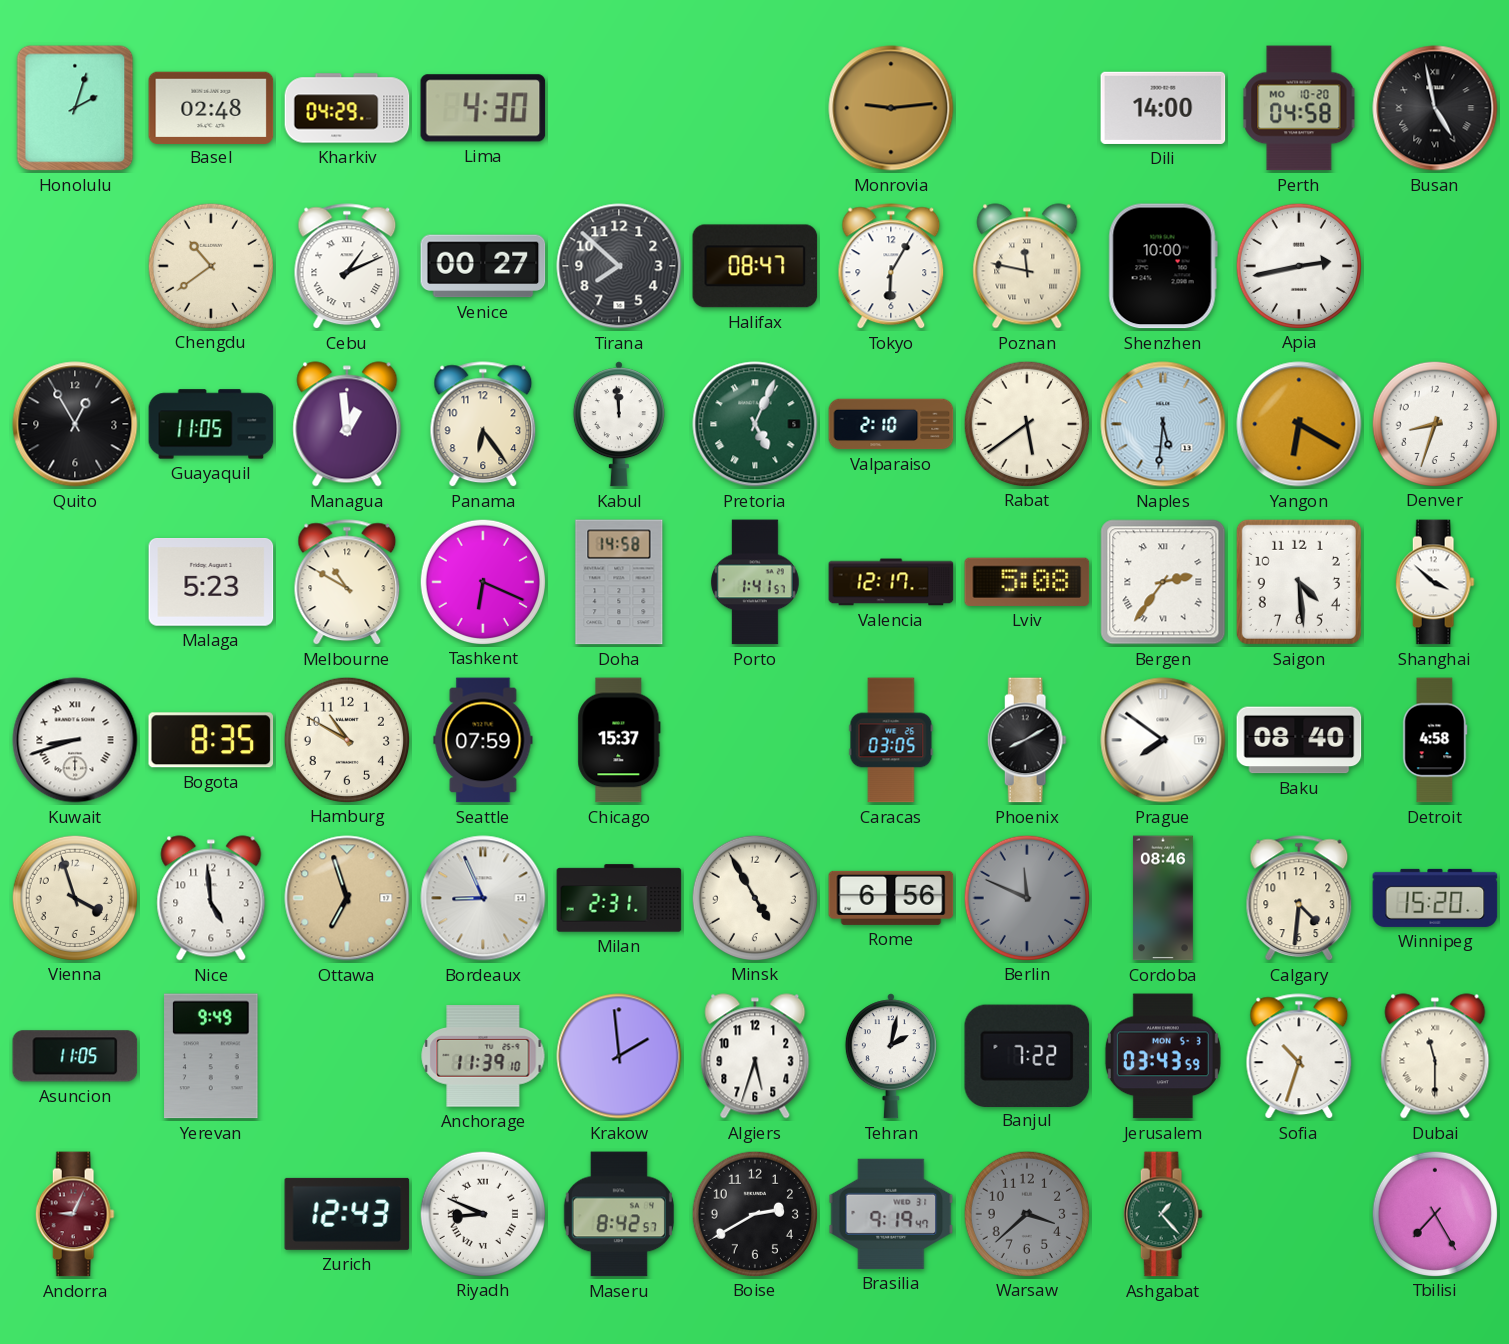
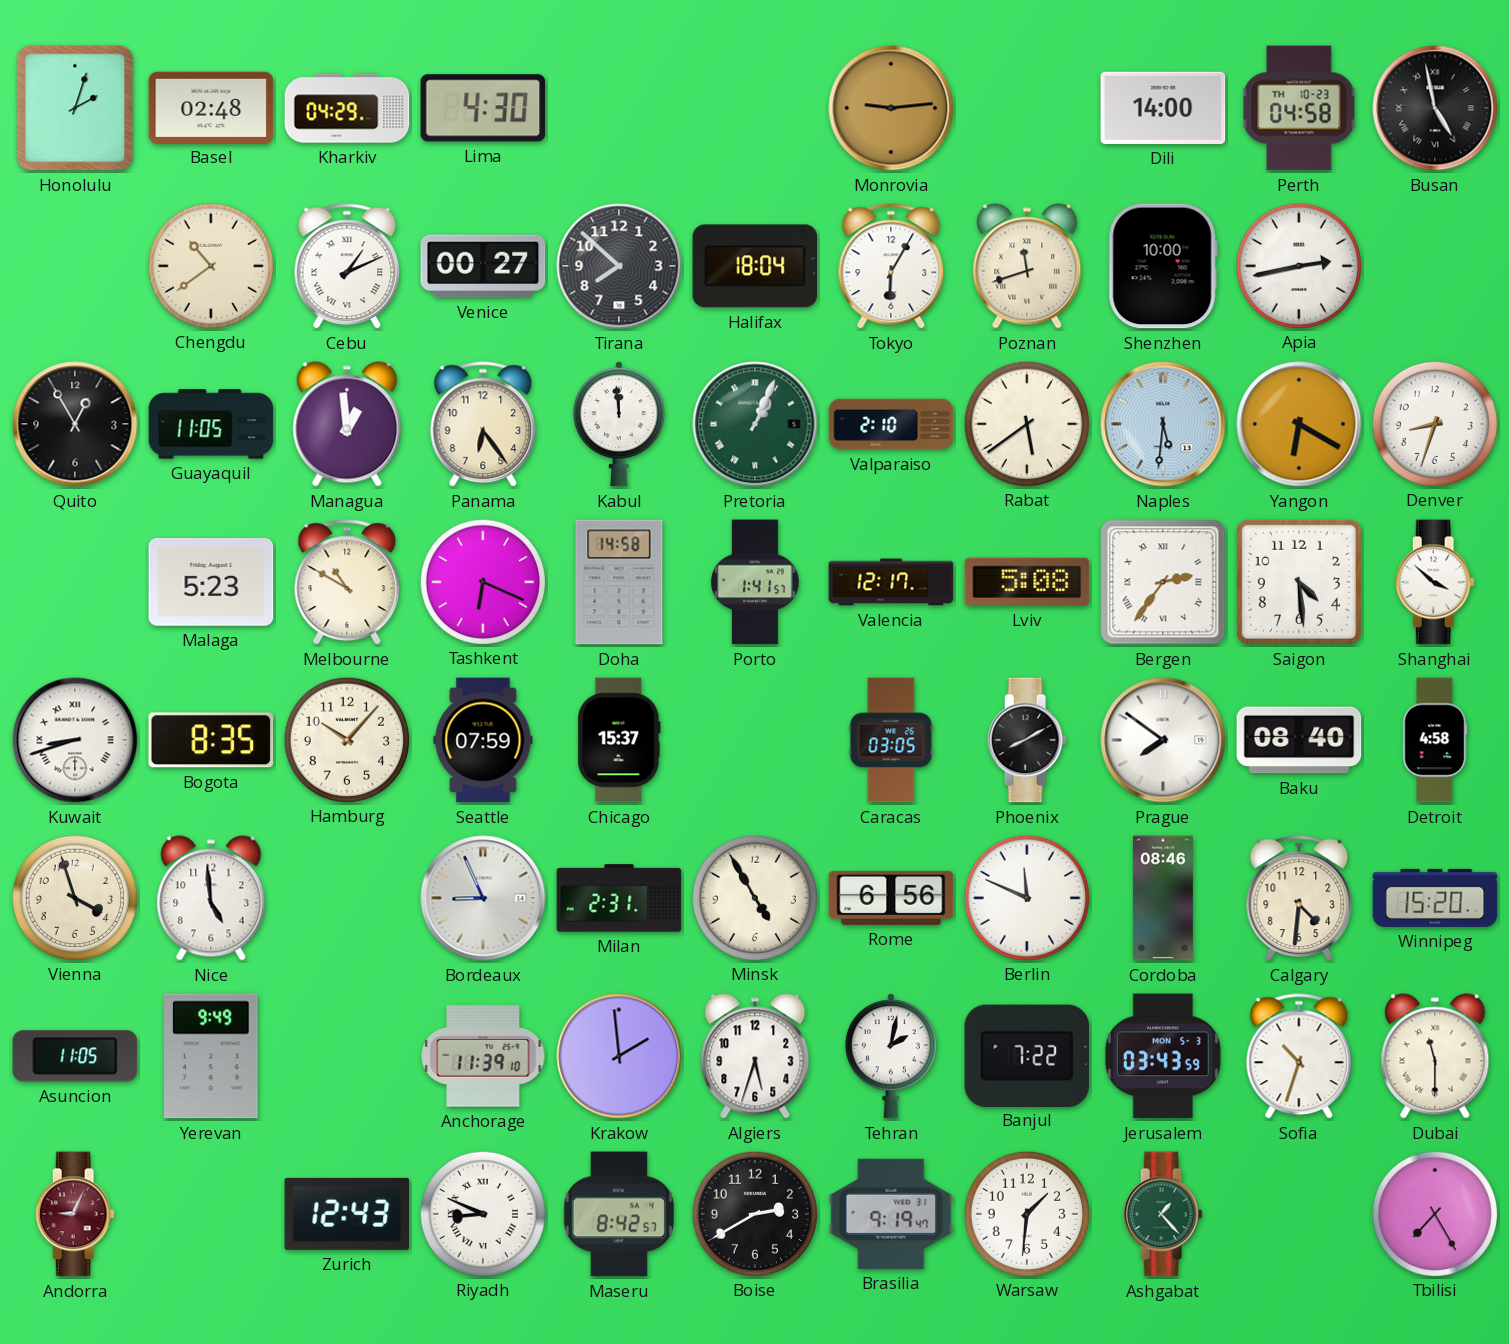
Perth date: MO 10-20 -> TH 10-23 (1299, 108)
Halifax: 08:47 -> 18:04 (755, 266)
Poznan: 11:47 -> 11:42 (1027, 266)
Pretoria: 5:04 -> 1:04 (755, 424)
Hamburg: 10:50 -> 10:07 (346, 739)
Ottawa: 6:57 -> none (347, 898)
Berlin dial: grey -> white (1026, 897)
Warsaw: 3:38 -> 1:31 (1026, 1213)
Warsaw dial: grey -> white (1026, 1213)
